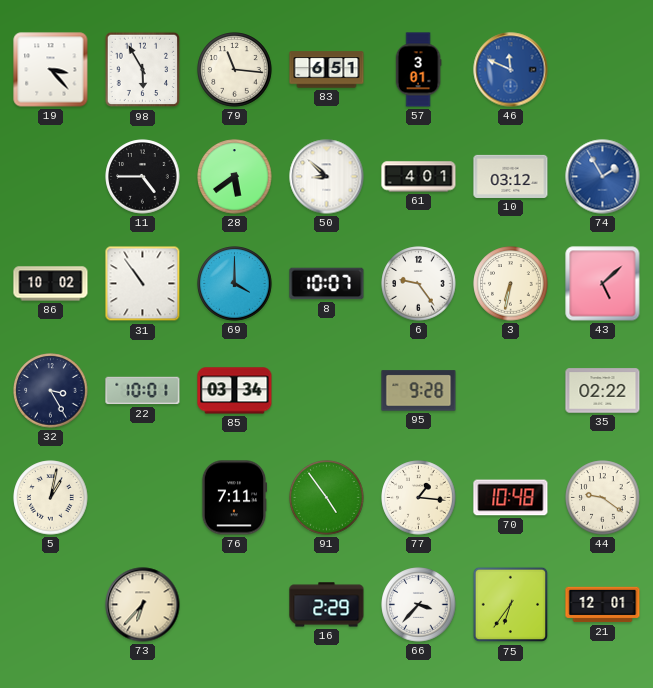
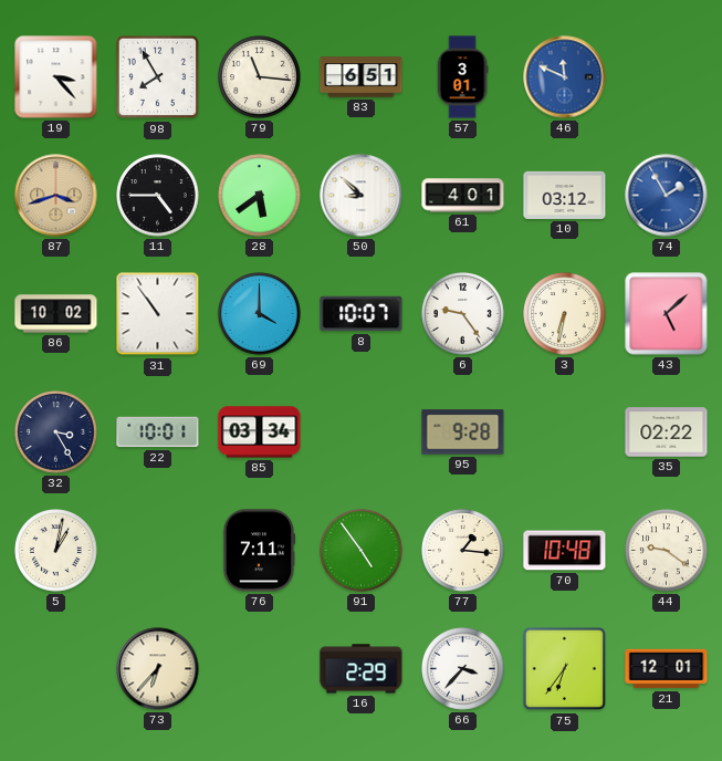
98: 5:55 -> 7:55 (158, 77)
87: none -> 3:42 (56, 196)
